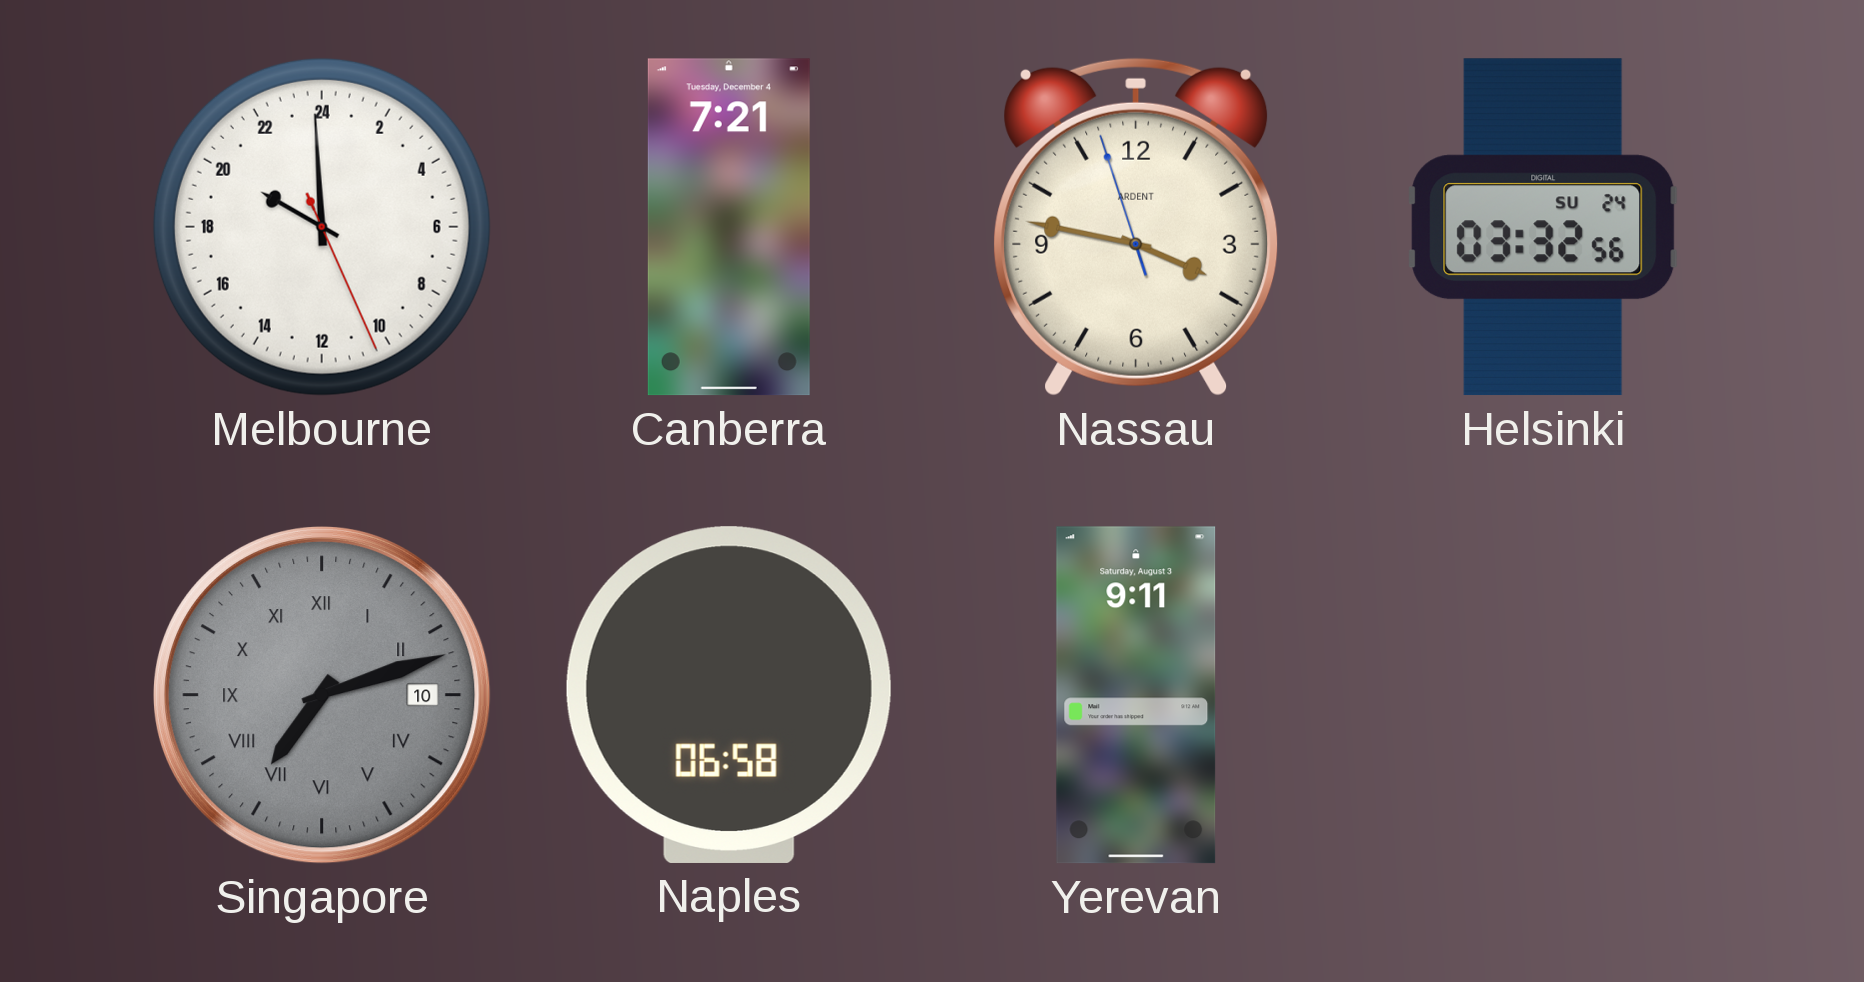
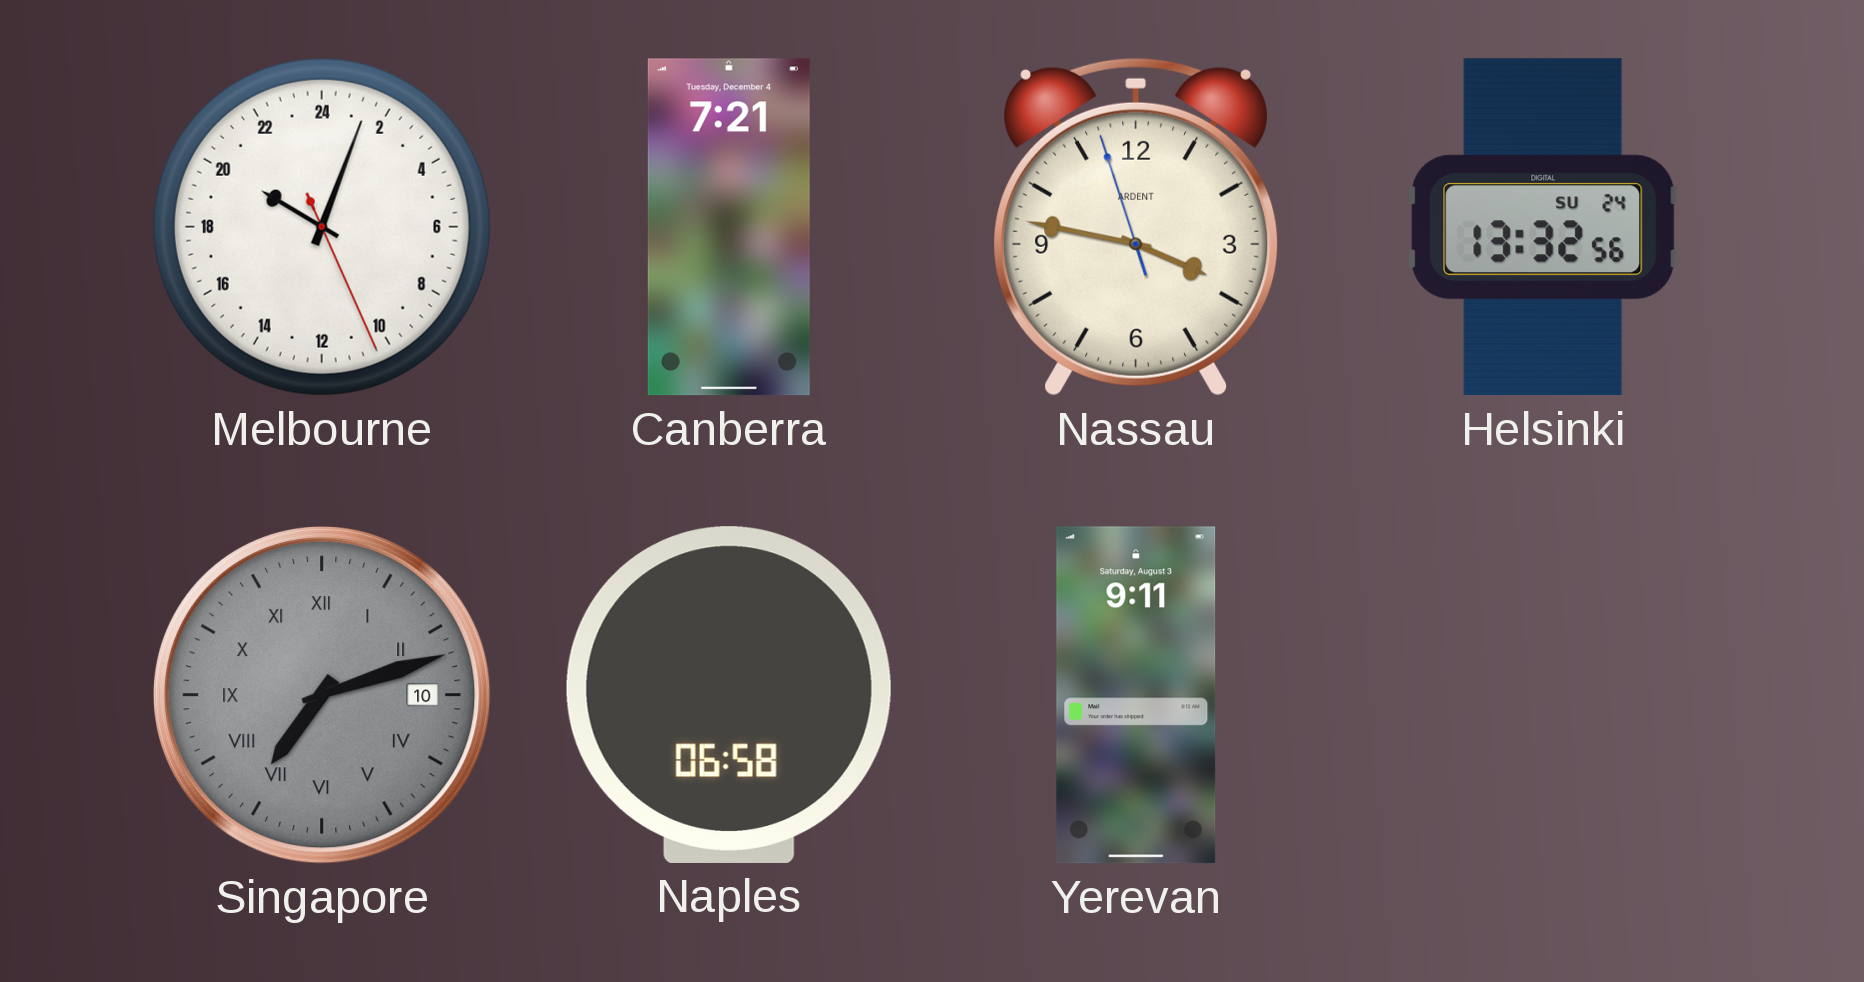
Melbourne: 19:59 -> 20:03 (322, 227)
Helsinki: 03:32 -> 13:32 (1543, 227)
